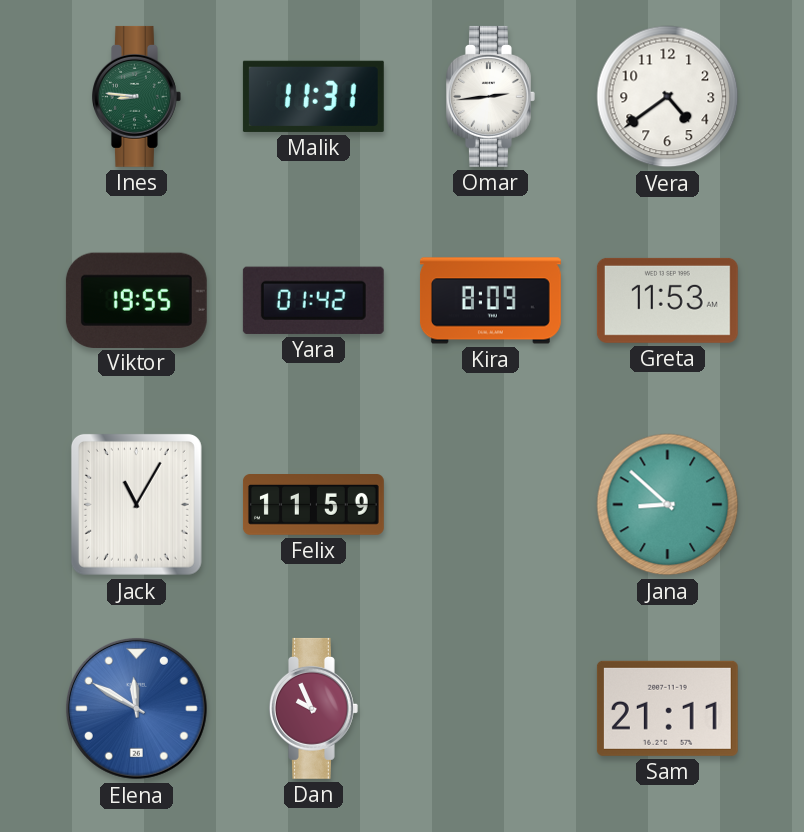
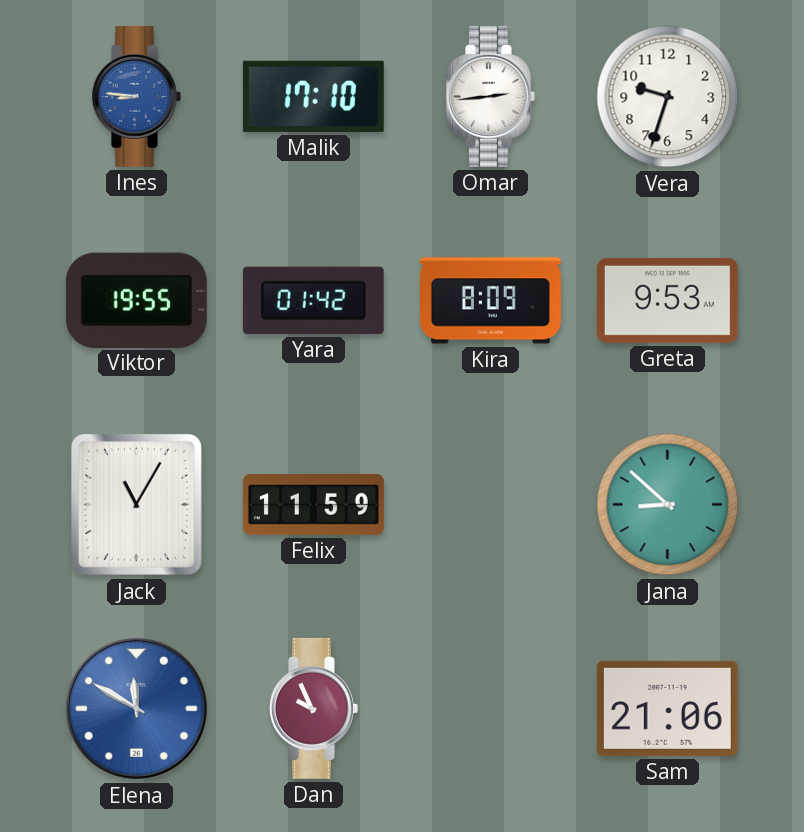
Ines dial: green -> blue (137, 96)
Malik: 11:31 -> 17:10 (313, 96)
Vera: 4:39 -> 9:33 (668, 97)
Greta: 11:53 -> 9:53 (667, 300)
Sam: 21:11 -> 21:06 (667, 708)
